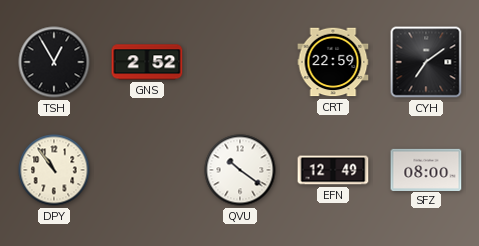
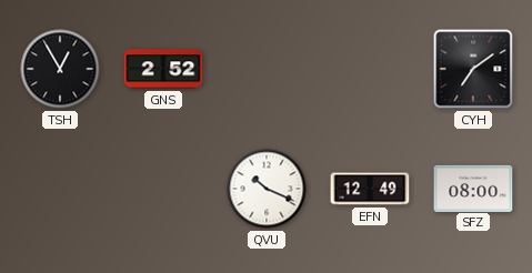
CRT: 22:59 -> none (333, 62)
DPY: 10:54 -> none (54, 170)
QVU: 10:21 -> 10:19 (267, 189)
